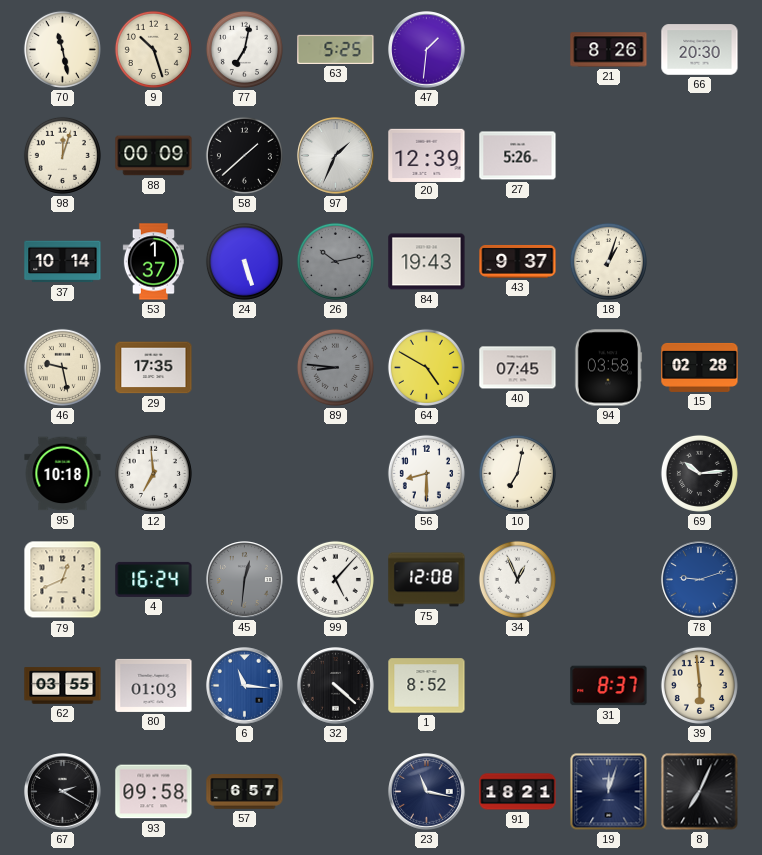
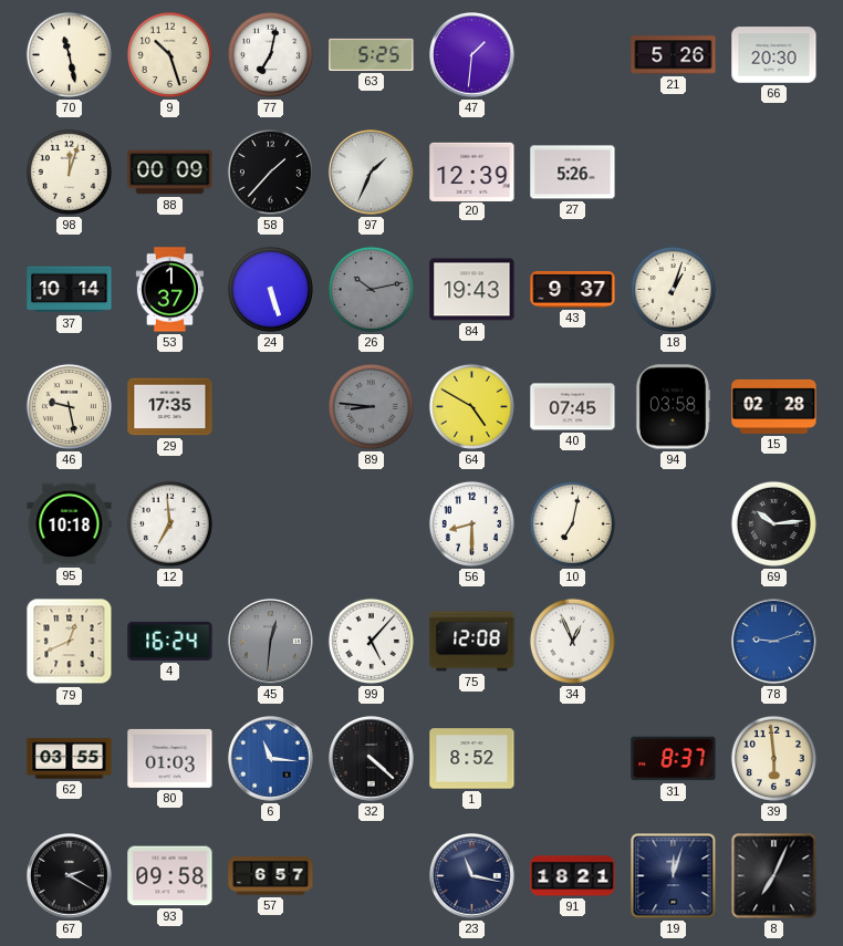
21: 8:26 -> 5:26 (674, 55)
58: 1:38 -> 1:37 (270, 171)
